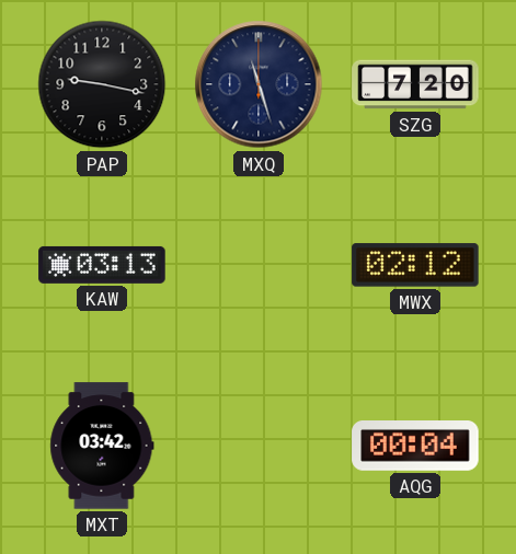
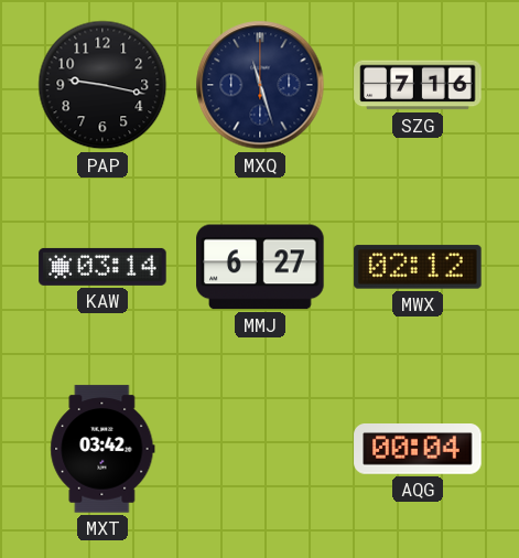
SZG: 7:20 -> 7:16 (418, 85)
KAW: 03:13 -> 03:14 (102, 267)
MMJ: none -> 6:27 (260, 267)
